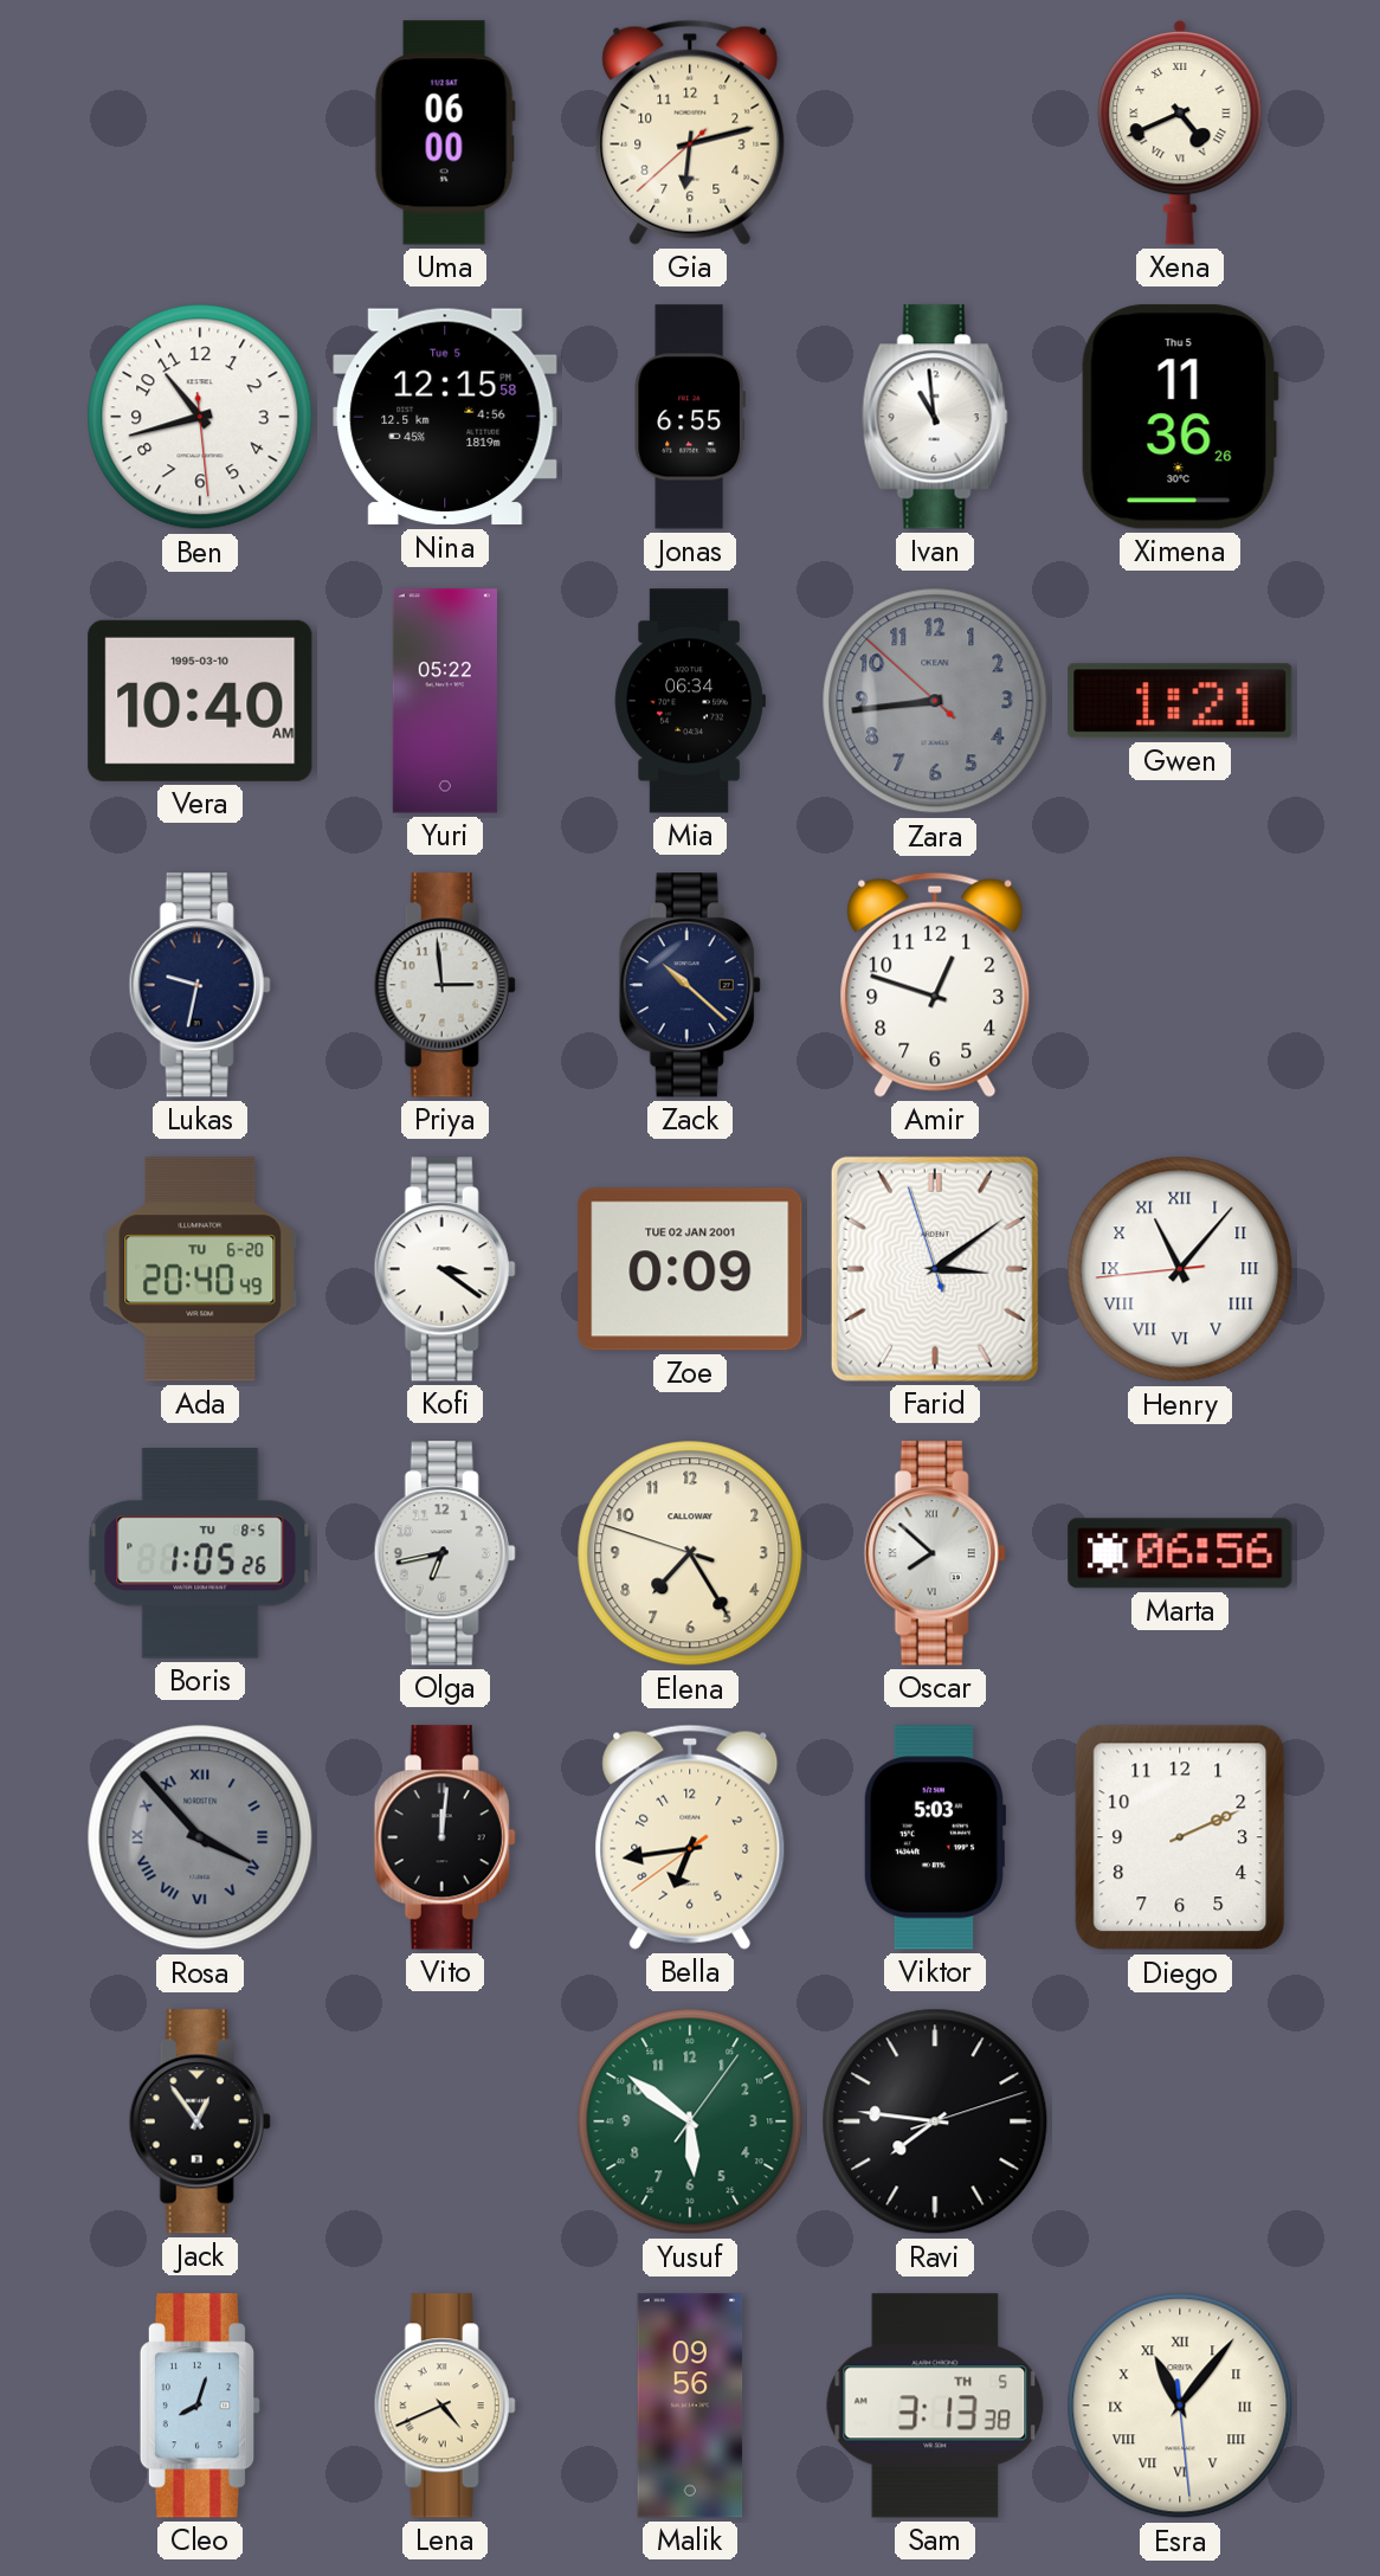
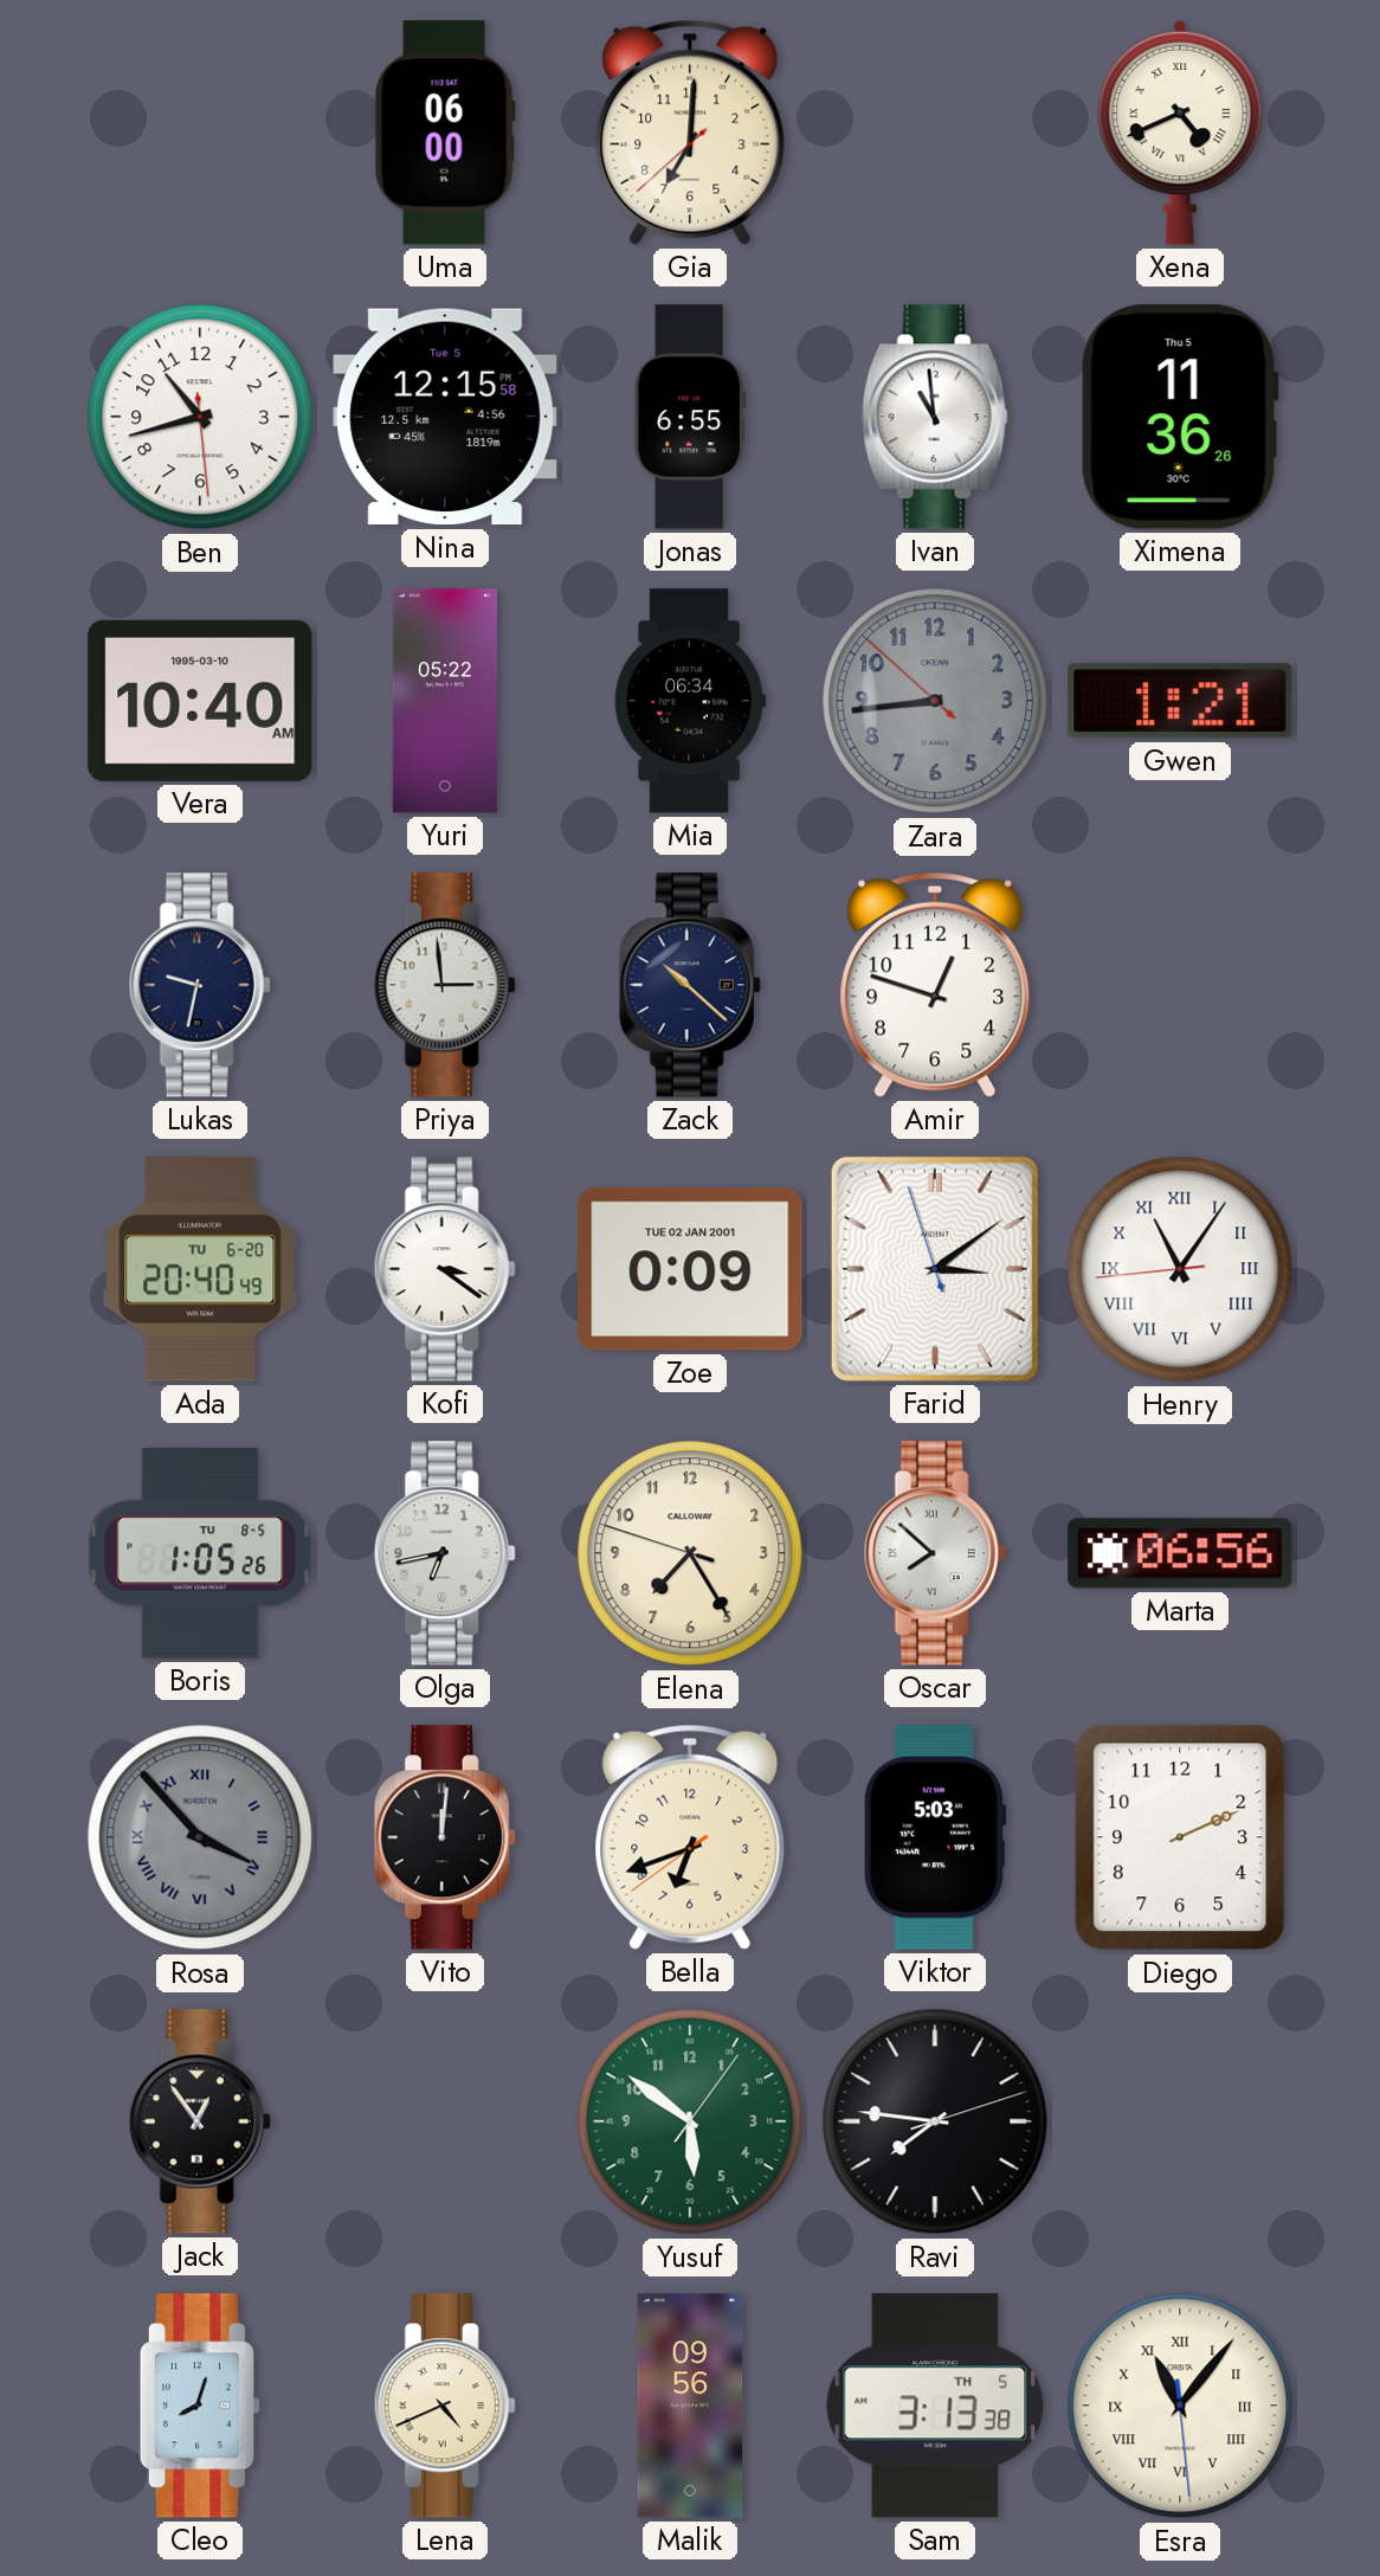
Gia: 6:12 -> 7:00 (690, 133)
Henry: 11:06 -> 11:05 (1180, 1269)
Bella: 6:43 -> 6:41 (690, 1837)
